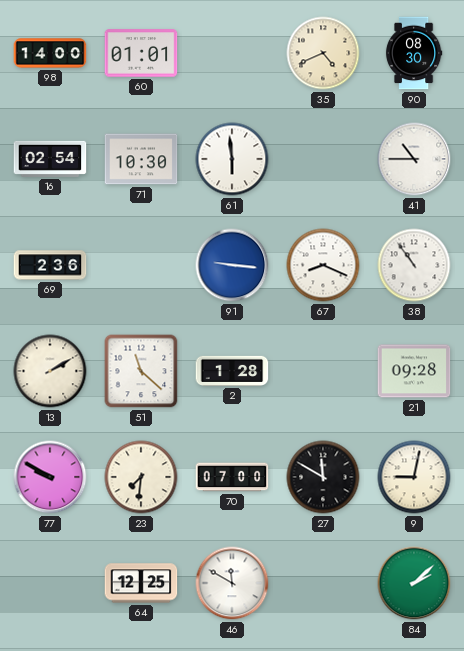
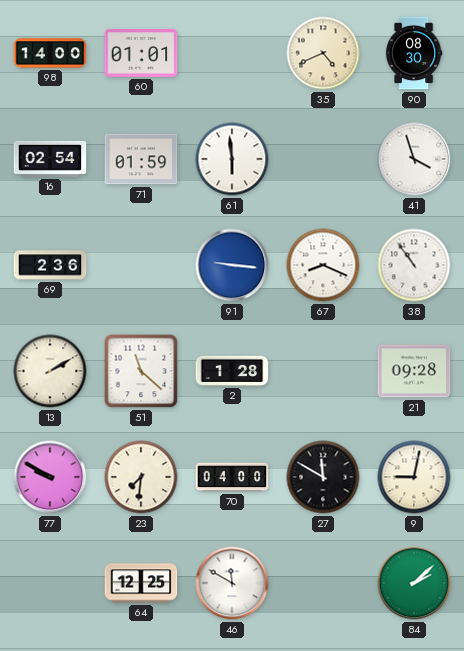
71: 10:30 -> 01:59 (141, 159)
41: 10:45 -> 3:57 (414, 159)
70: 07:00 -> 04:00 (232, 477)
